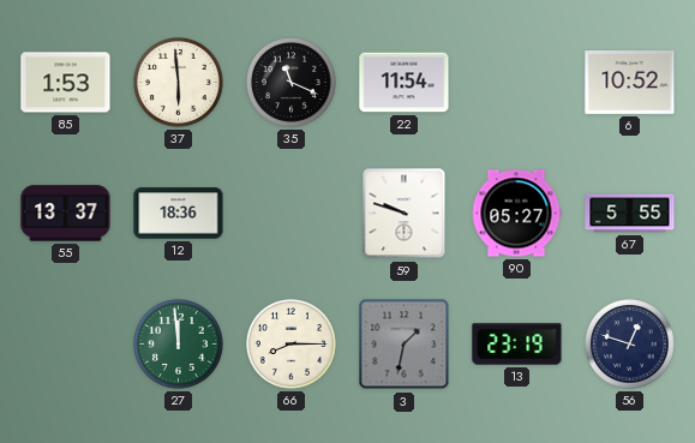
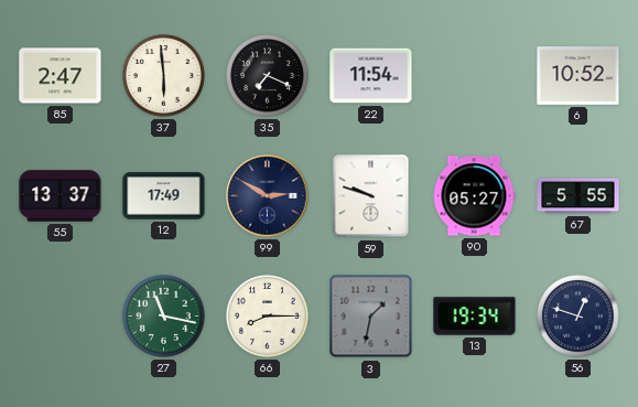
85: 1:53 -> 2:47 (61, 76)
35: 11:19 -> 7:19 (268, 76)
12: 18:36 -> 17:49 (164, 196)
99: none -> 2:50 (268, 196)
27: 11:59 -> 11:17 (164, 317)
13: 23:19 -> 19:34 (475, 317)
